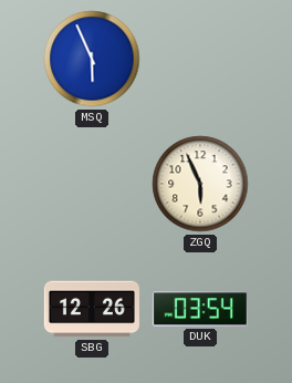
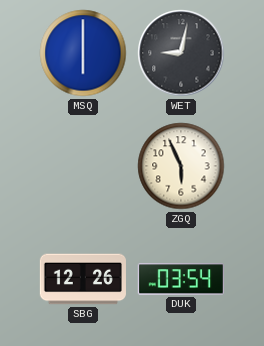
MSQ: 5:56 -> 6:00 (83, 53)
WET: none -> 9:02 (181, 53)
